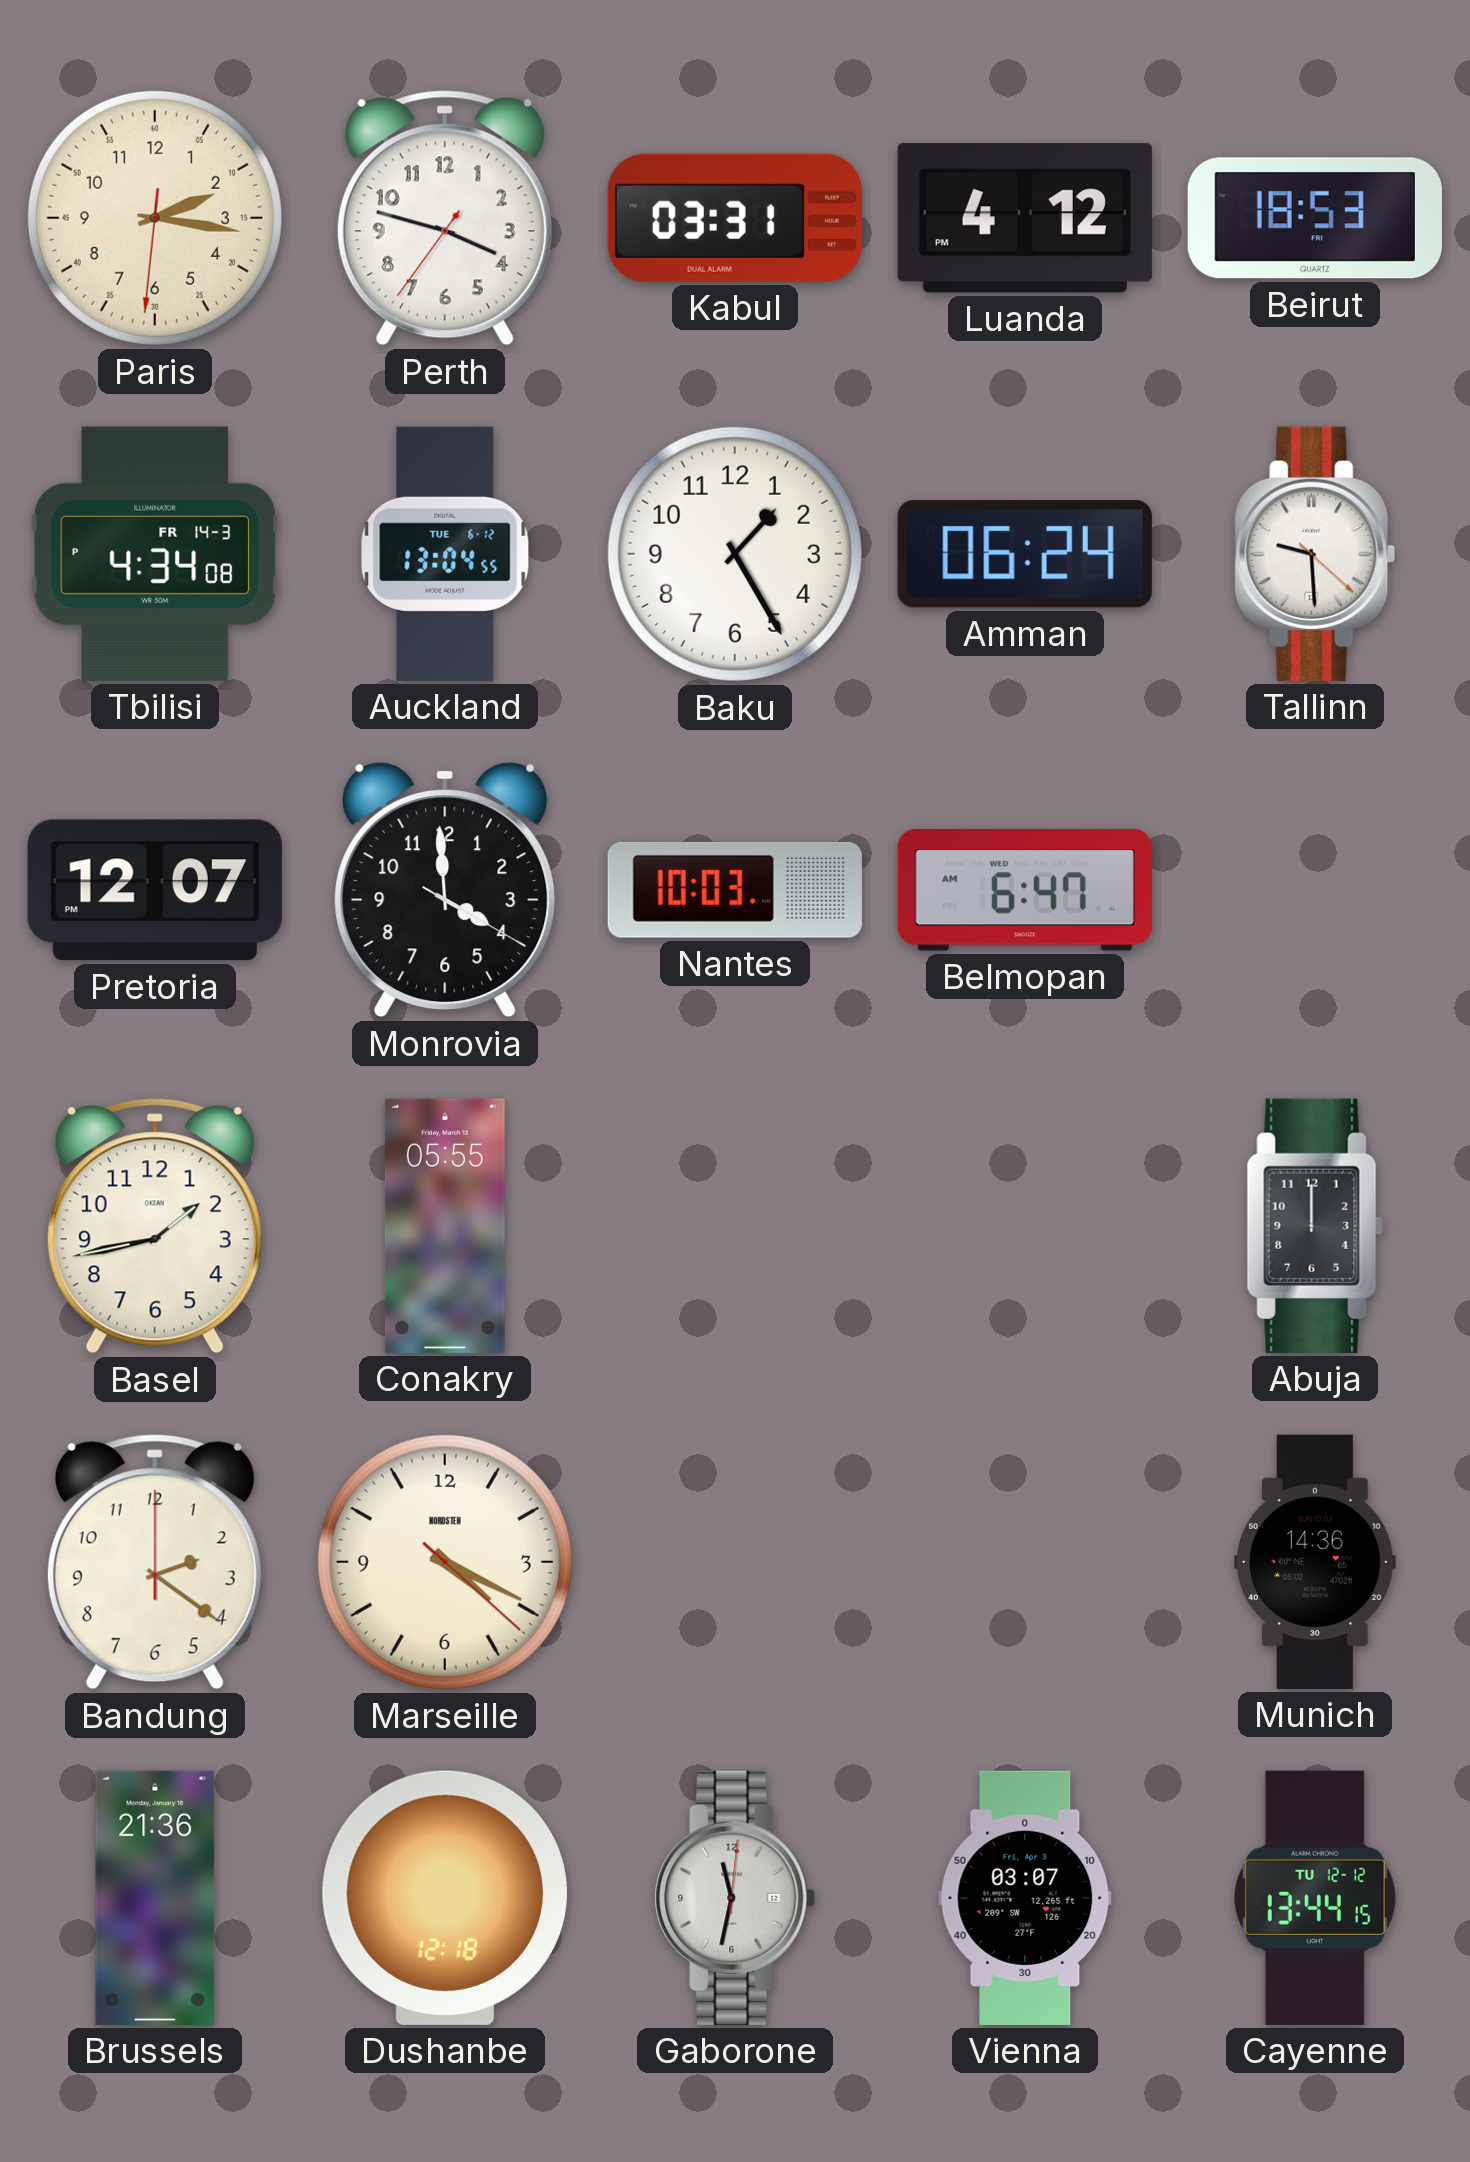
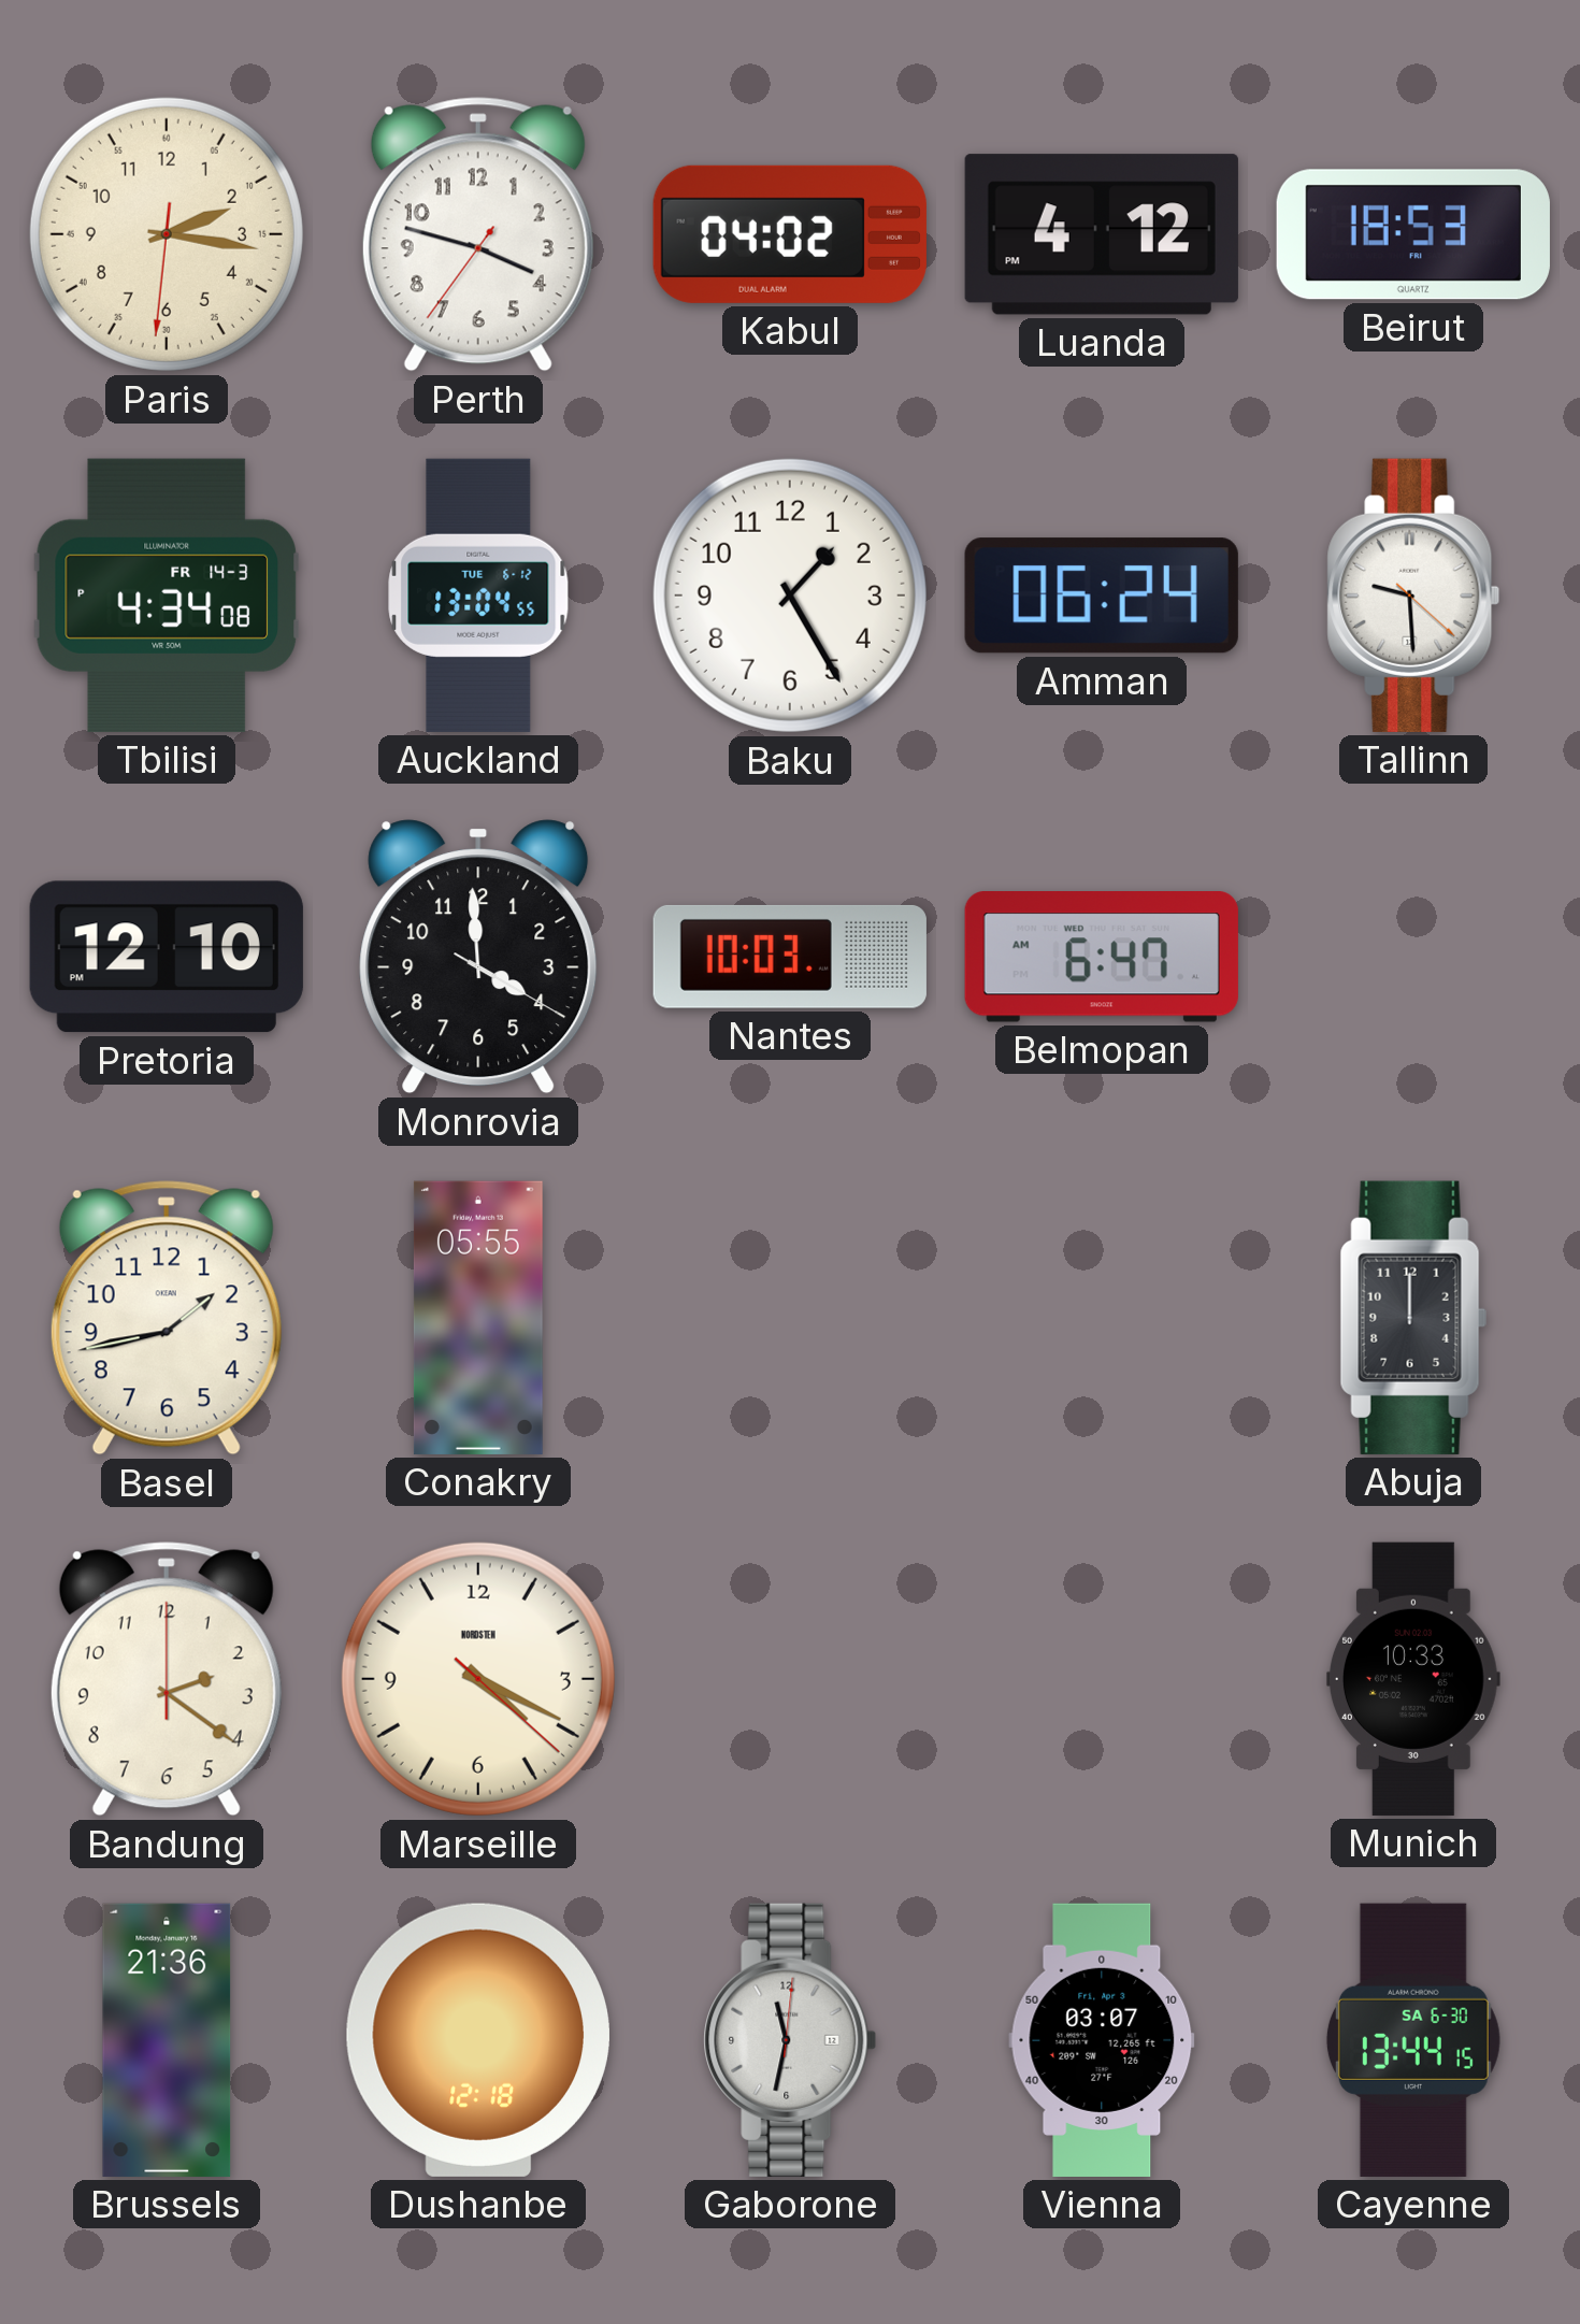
Kabul: 03:31 -> 04:02 (790, 234)
Pretoria: 12:07 -> 12:10 (167, 957)
Munich: 14:36 -> 10:33 (1413, 1679)
Cayenne date: TU 12-12 -> SA 6-30 (1413, 2040)
